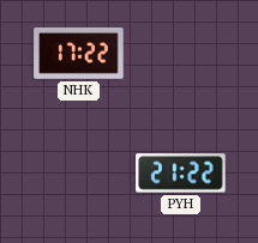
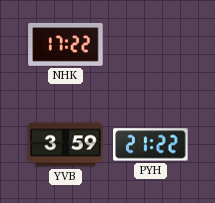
YVB: none -> 3:59 (66, 145)
